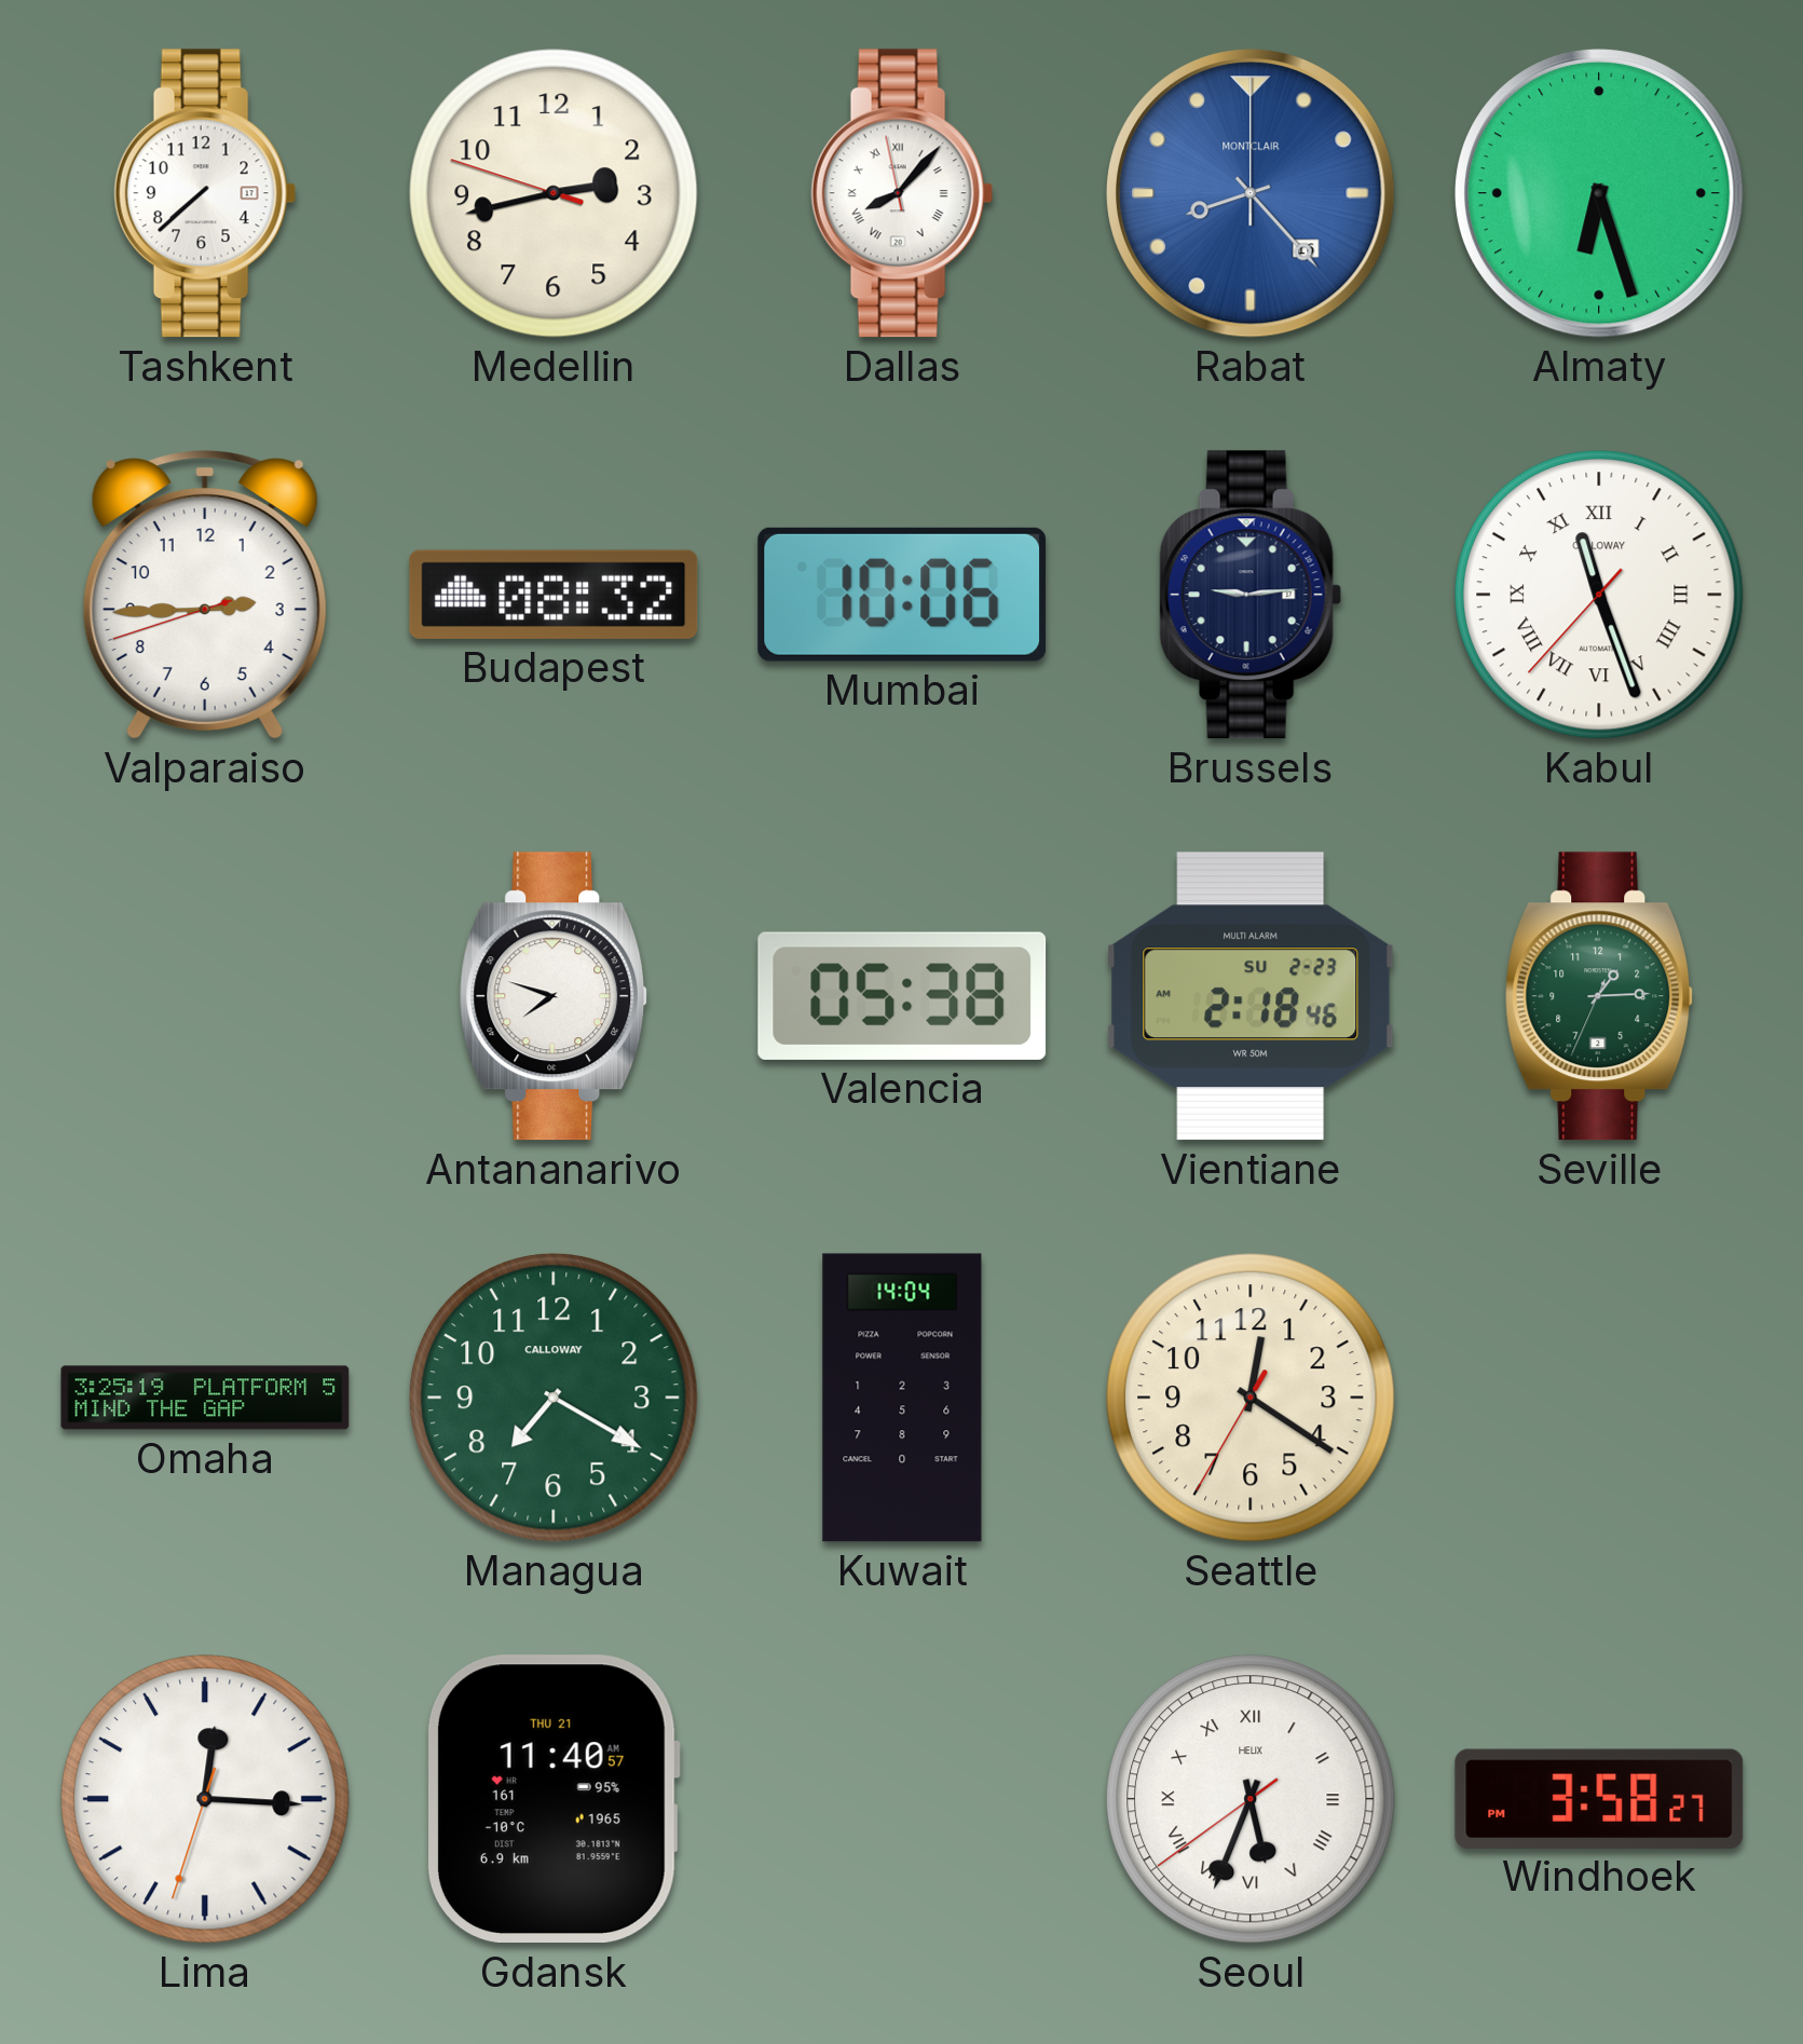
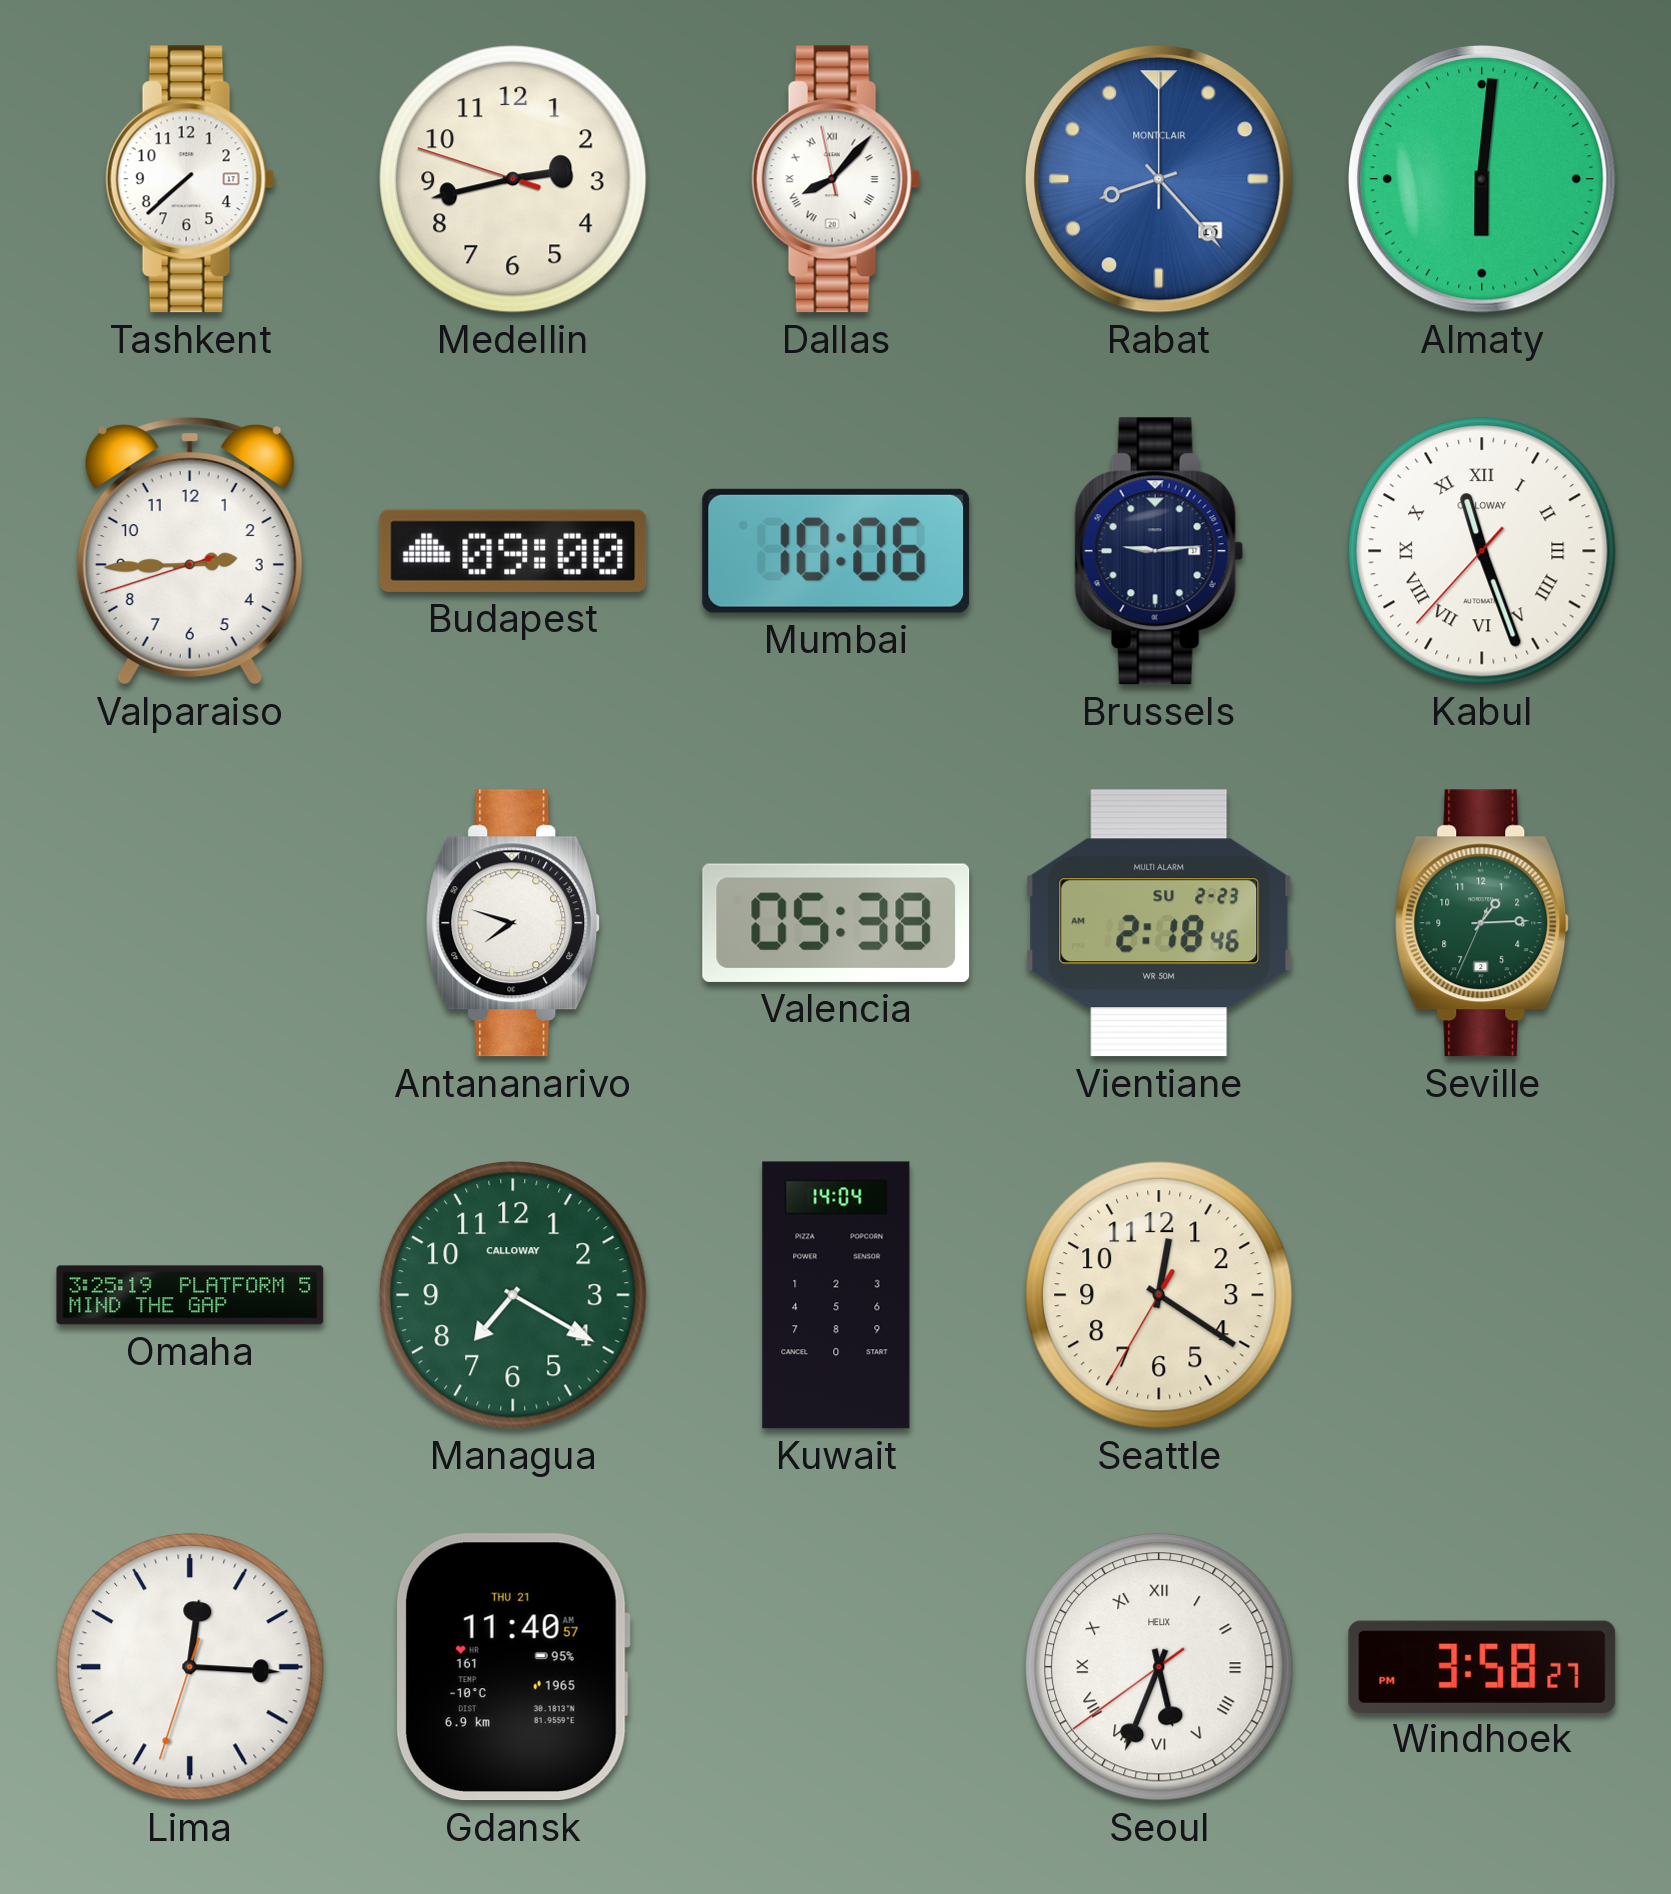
Almaty: 6:27 -> 6:01 (1482, 179)
Budapest: 08:32 -> 09:00 (513, 551)
